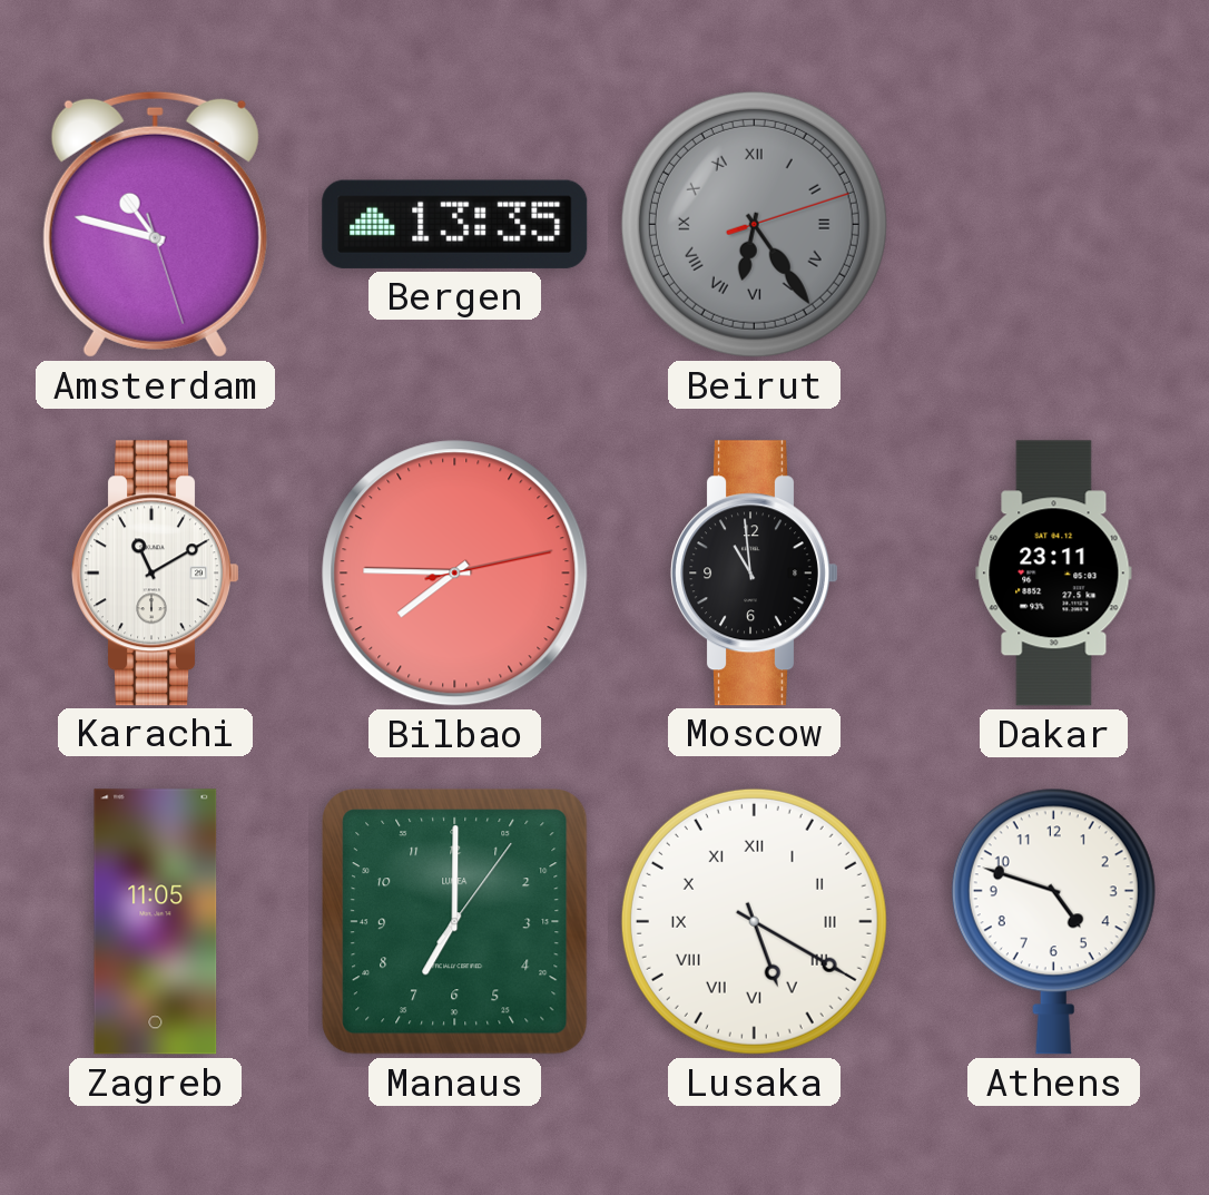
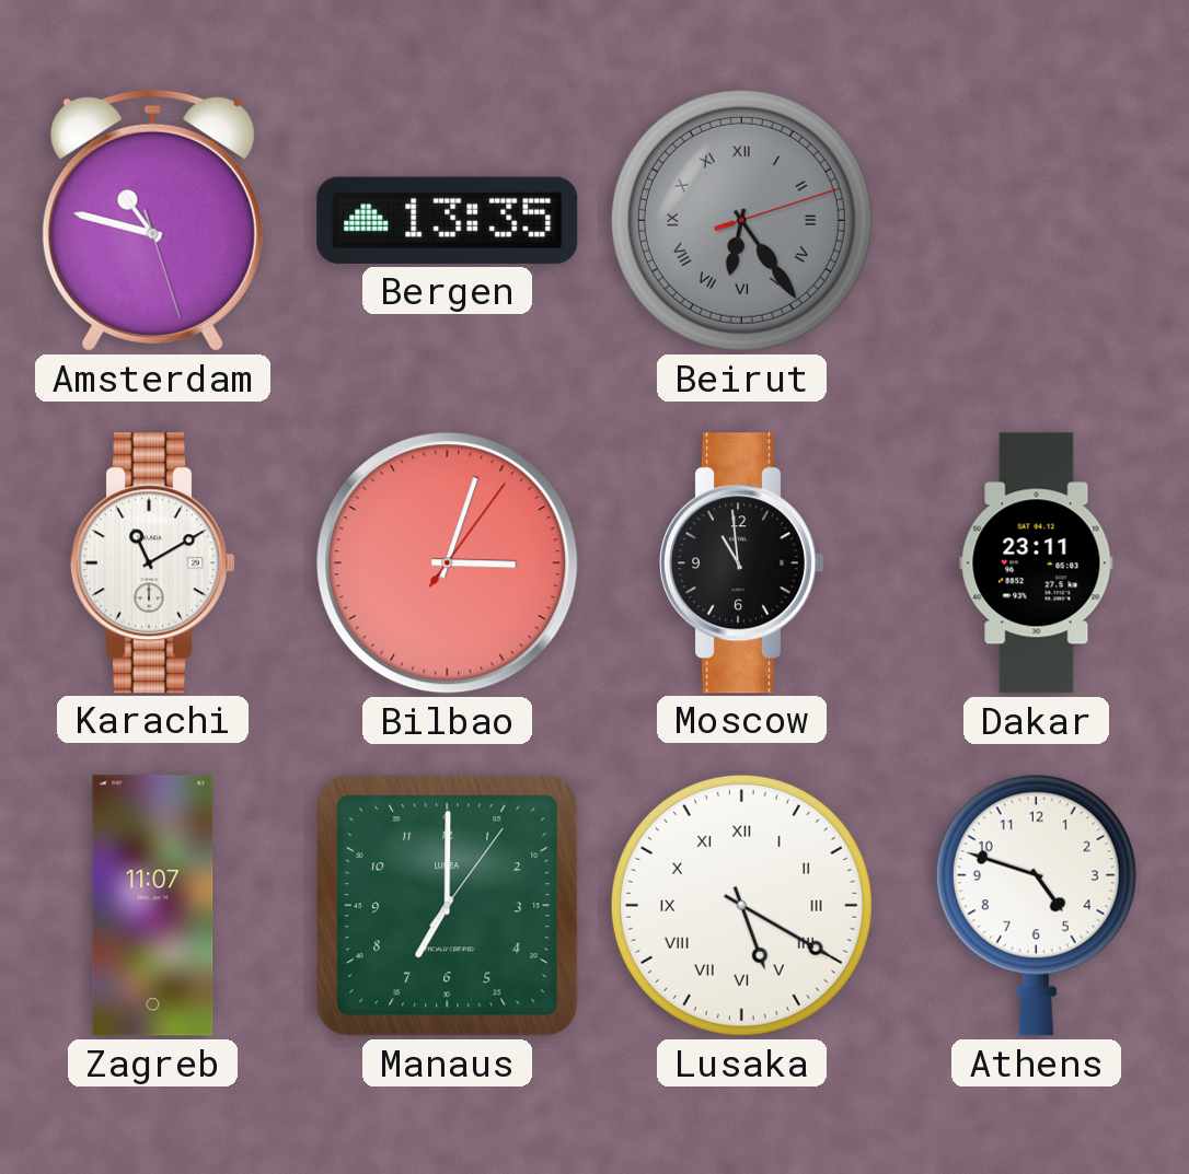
Bilbao: 7:45 -> 3:03 (448, 563)
Zagreb: 11:05 -> 11:07 (153, 906)
